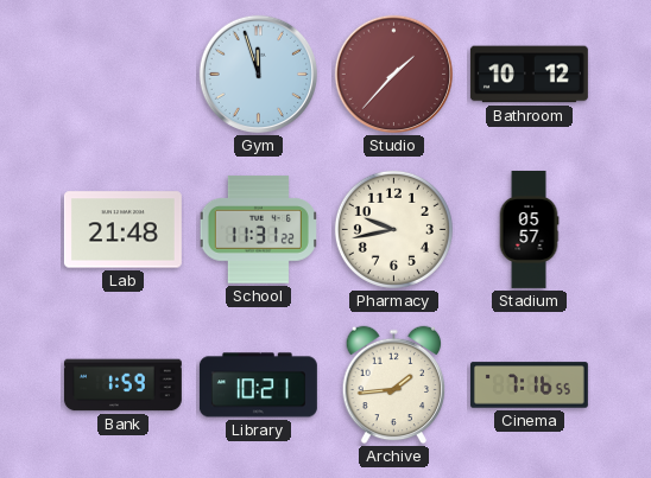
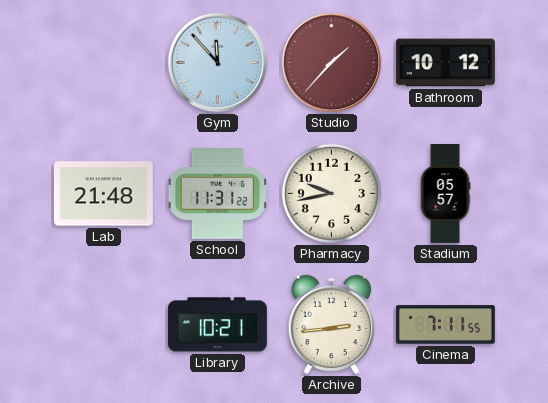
Gym: 11:57 -> 11:53 (218, 63)
Bank: 1:59 -> none (122, 385)
Archive: 1:44 -> 2:44 (332, 325)
Cinema: 7:16 -> 7:11 (445, 325)
